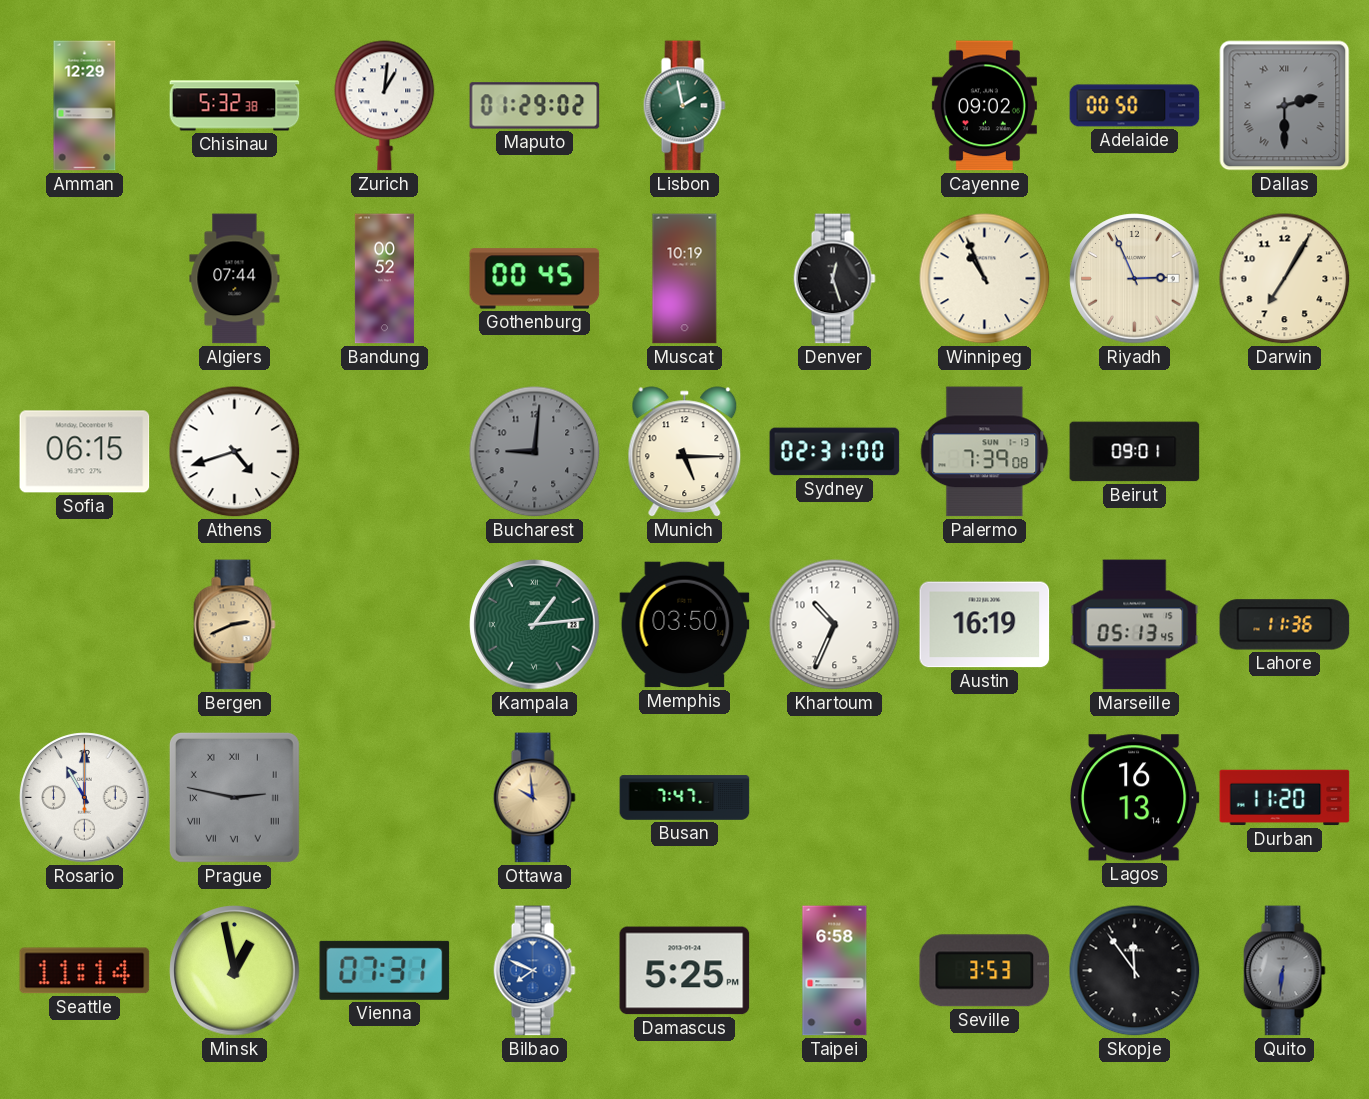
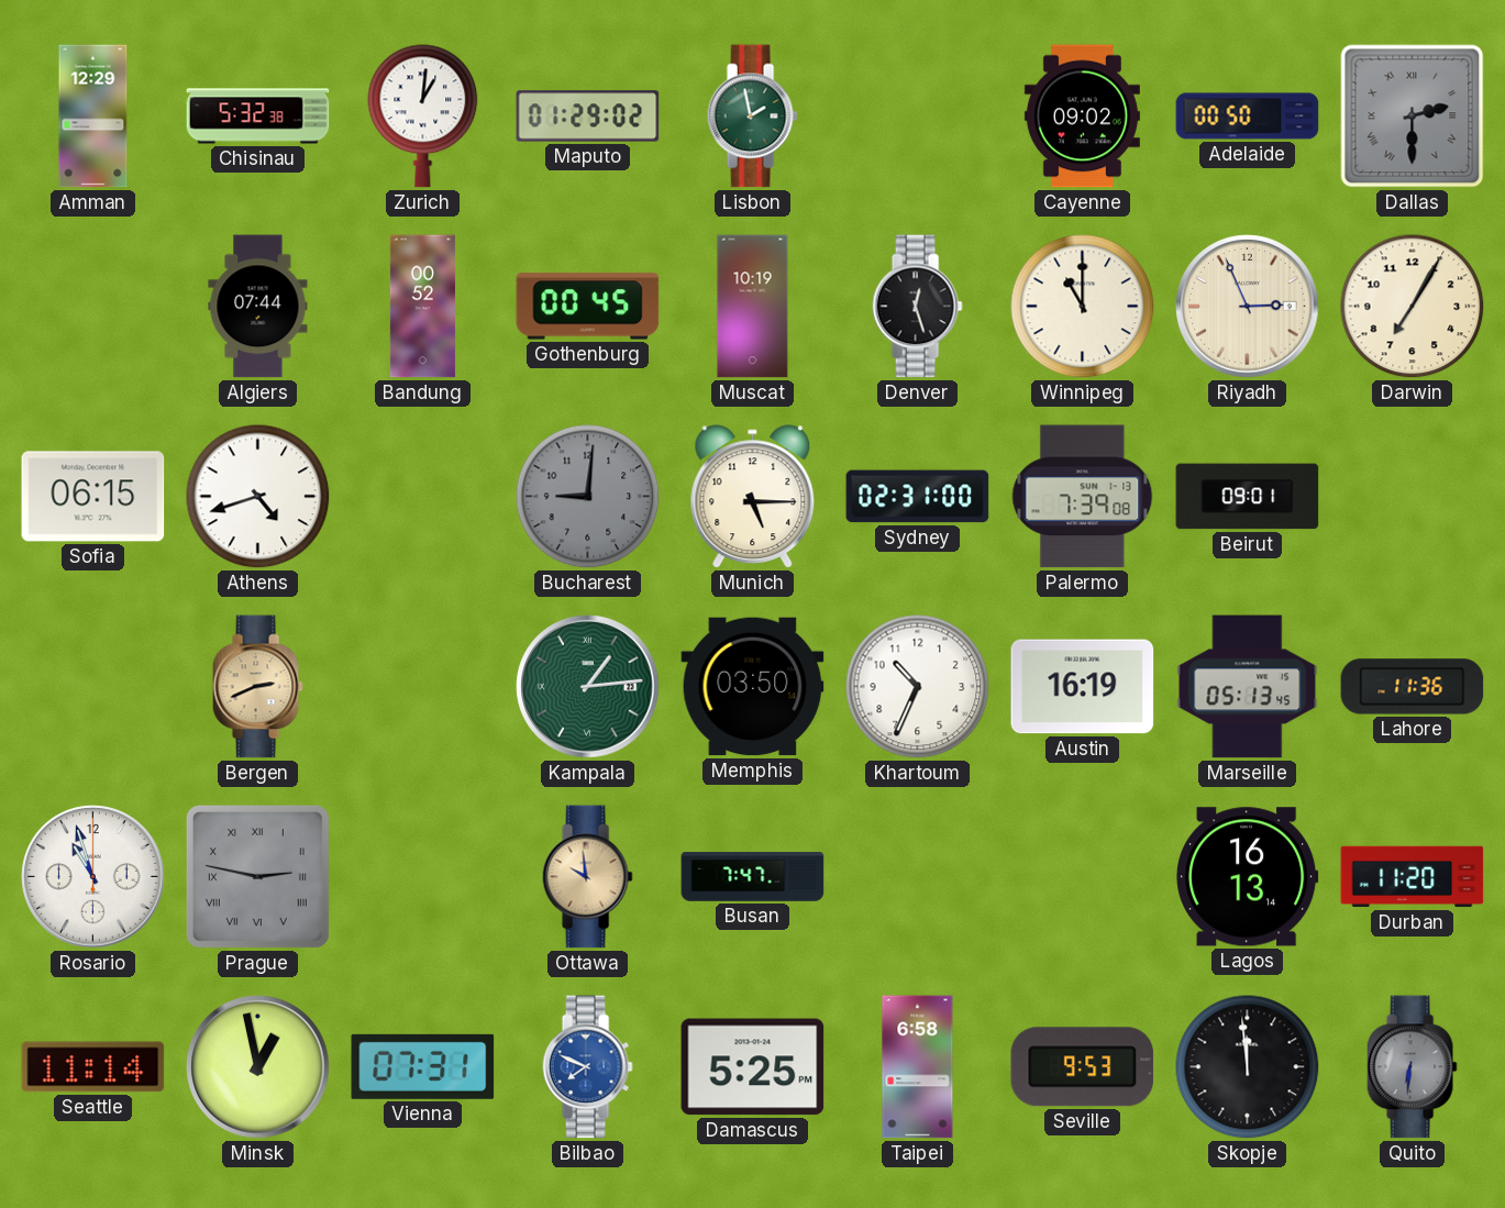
Winnipeg: 10:56 -> 11:00 (1083, 307)
Rosario: 11:00 -> 10:57 (93, 877)
Seville: 3:53 -> 9:53 (1083, 1067)
Skopje: 11:54 -> 11:59 (1248, 1067)
